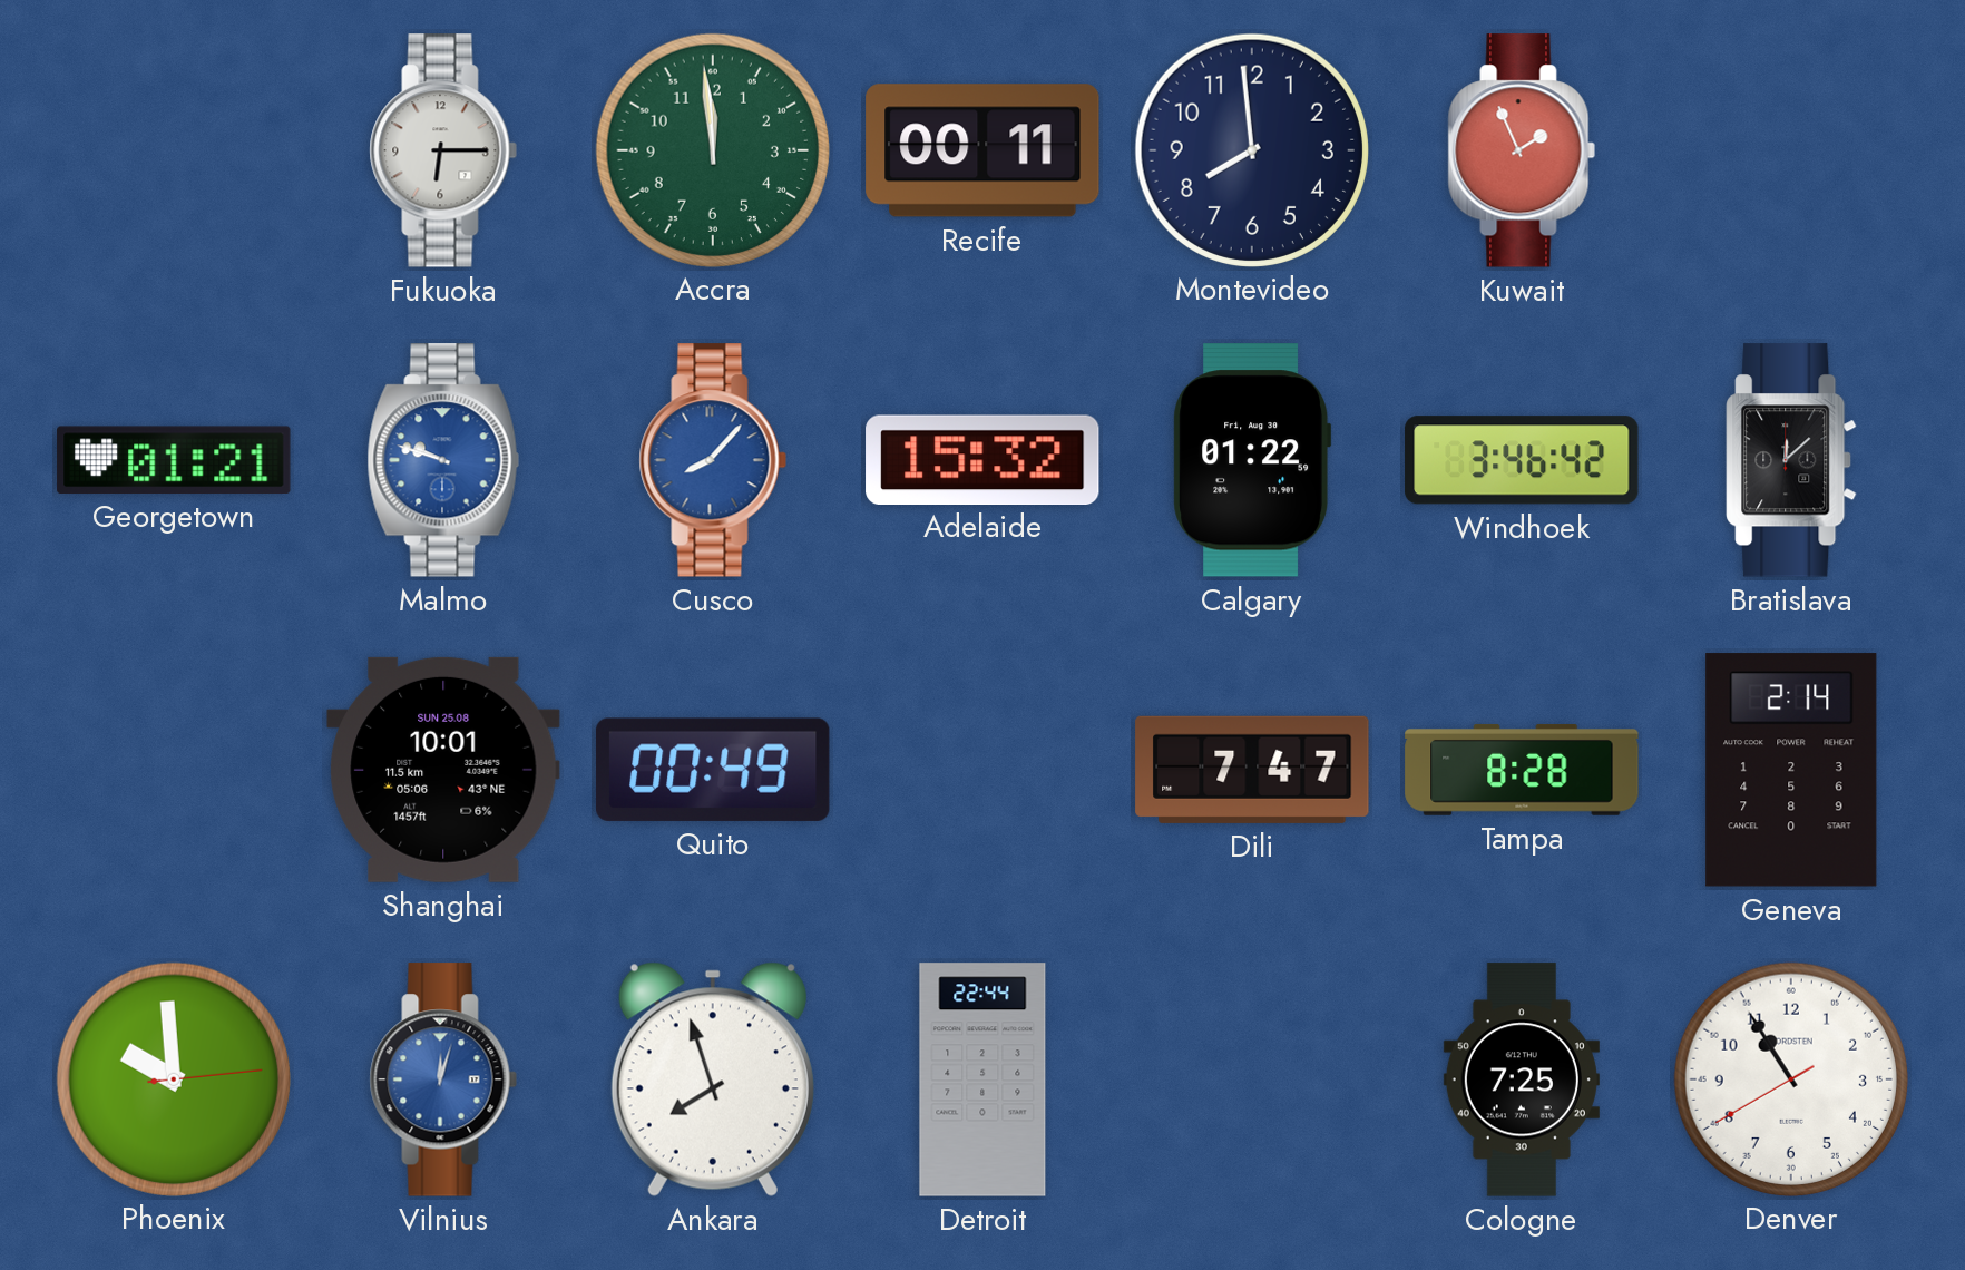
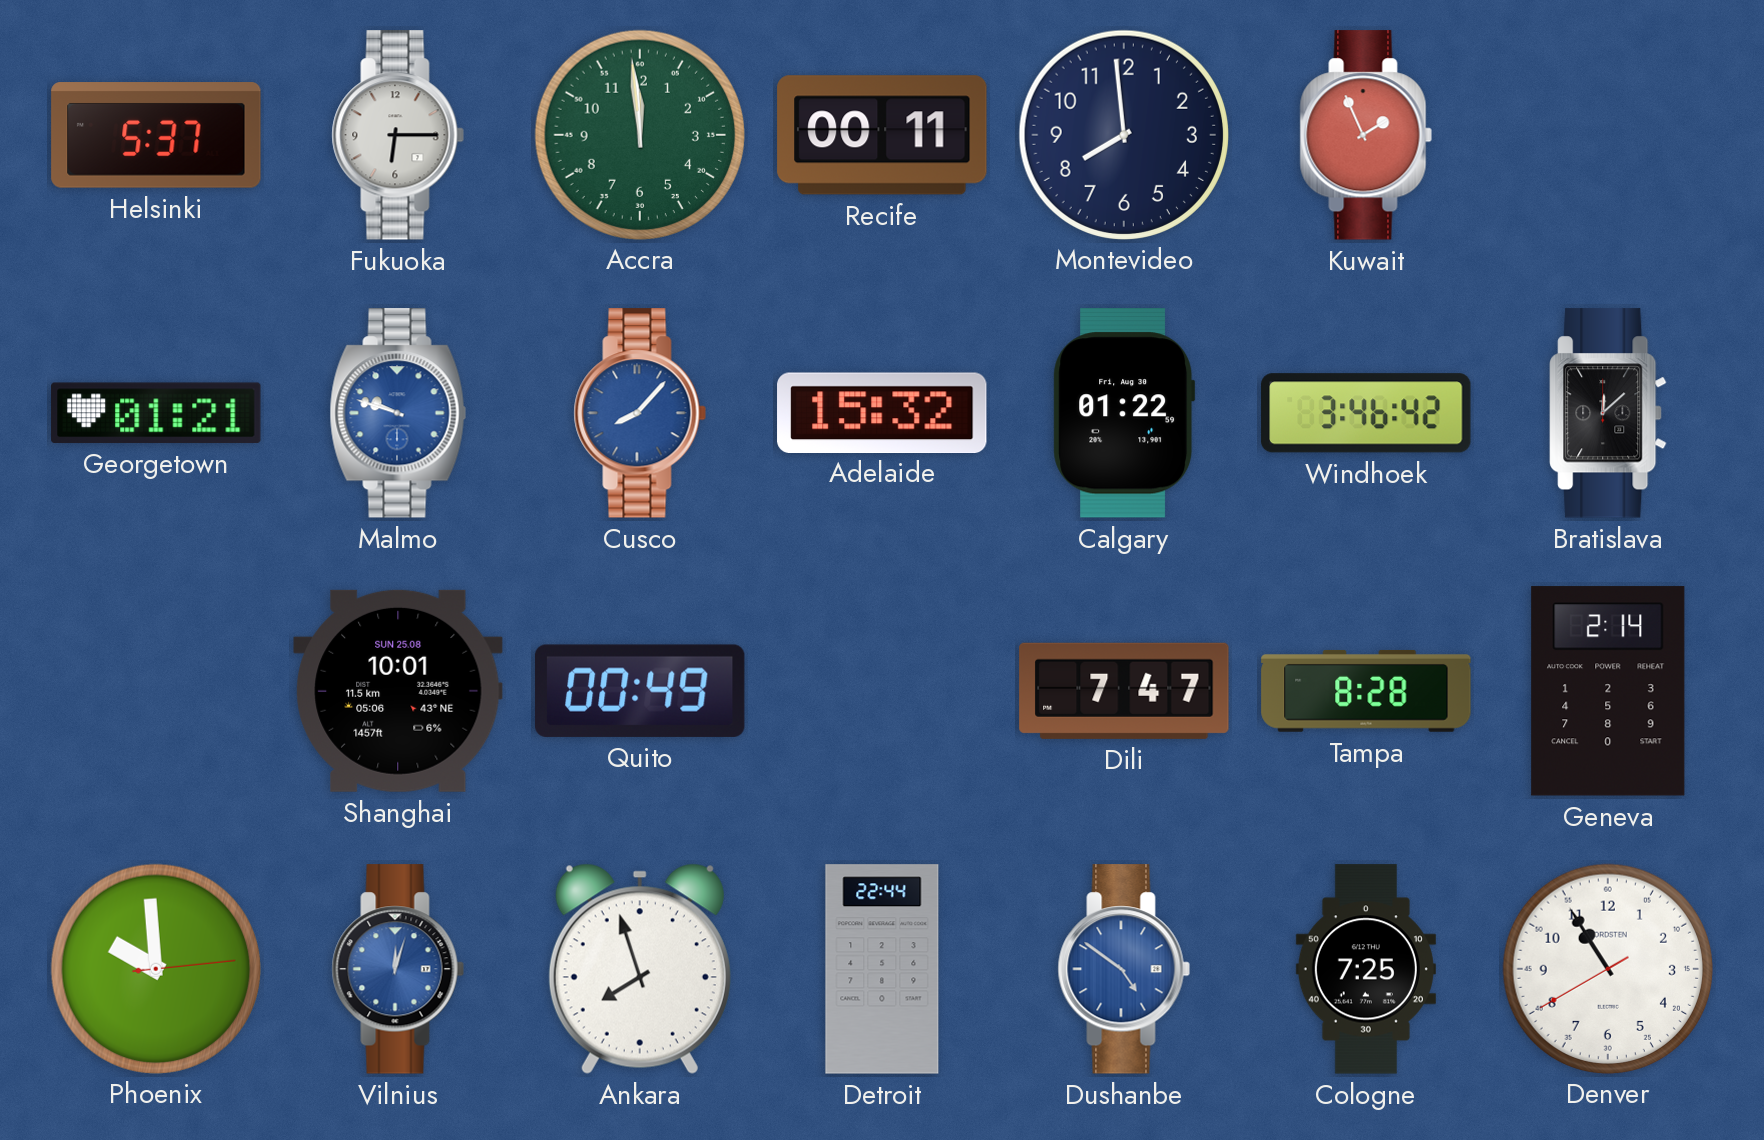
Helsinki: none -> 5:37 (156, 135)
Dushanbe: none -> 4:51 (1124, 969)
